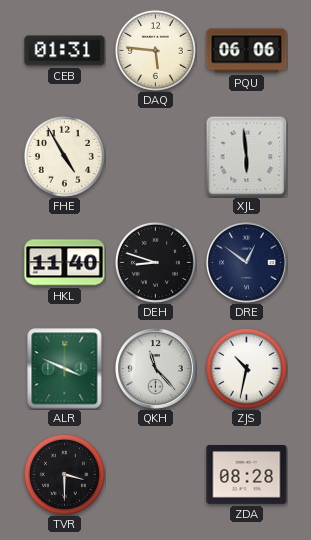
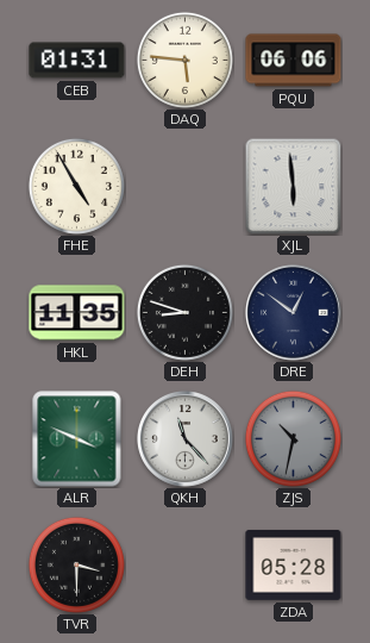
HKL: 11:40 -> 11:35 (77, 313)
ZJS dial: white -> grey (293, 438)
ZDA: 08:28 -> 05:28 (294, 564)
